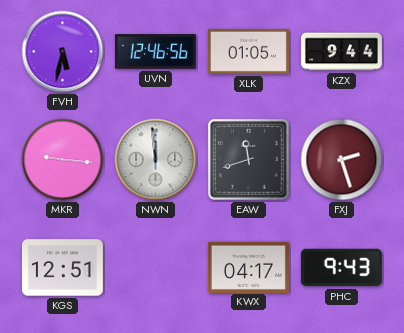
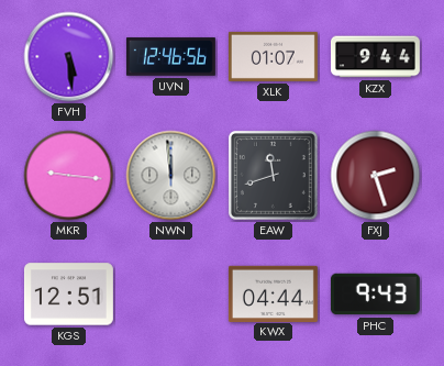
FVH: 5:32 -> 5:29 (69, 57)
XLK: 01:05 -> 01:07 (273, 56)
KWX: 04:17 -> 04:44 (273, 293)
